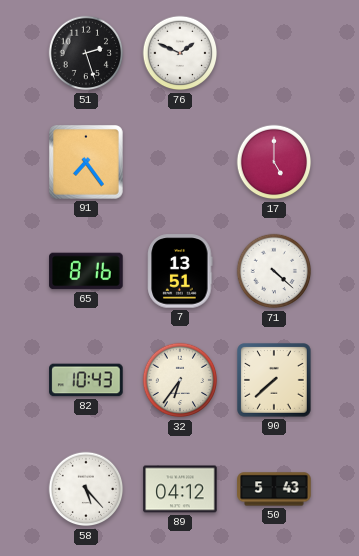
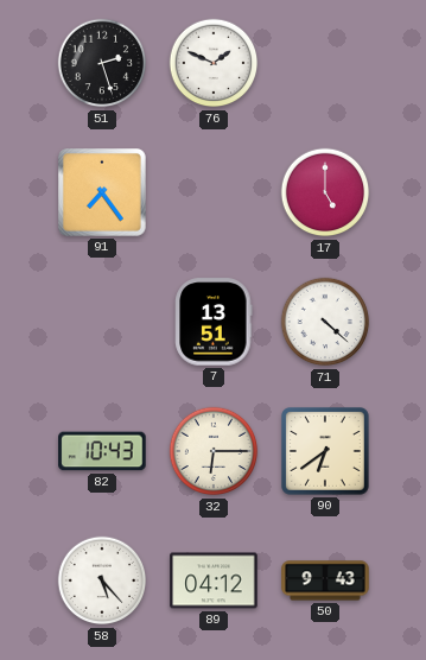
65: 8:16 -> none (86, 271)
32: 6:36 -> 6:15 (214, 451)
90: 7:38 -> 6:39 (325, 451)
50: 5:43 -> 9:43 (325, 580)
